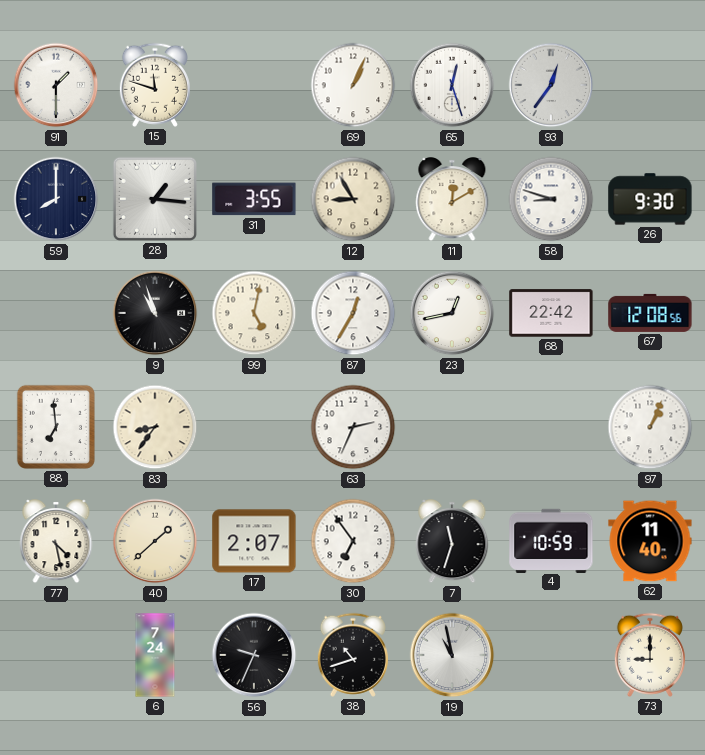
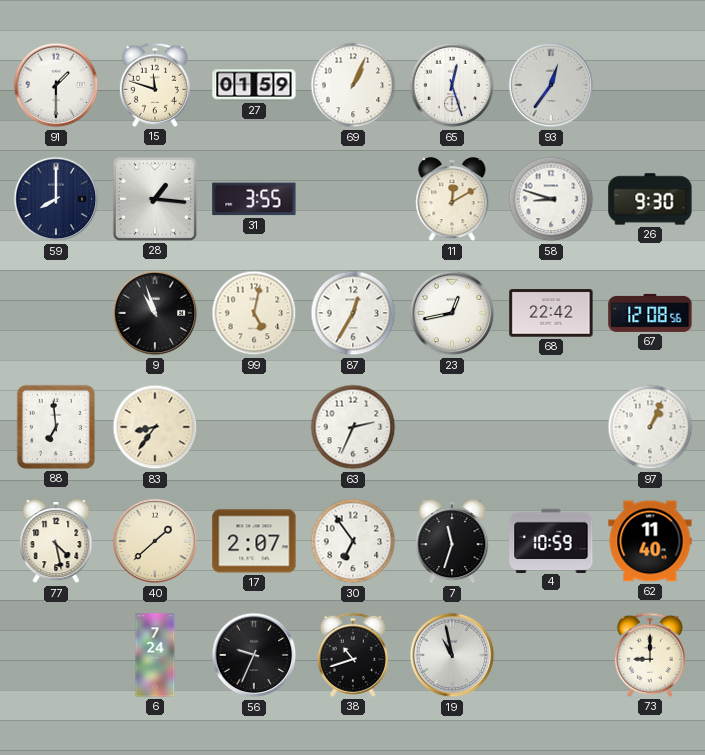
27: none -> 01:59 (254, 85)
12: 8:55 -> none (353, 199)
